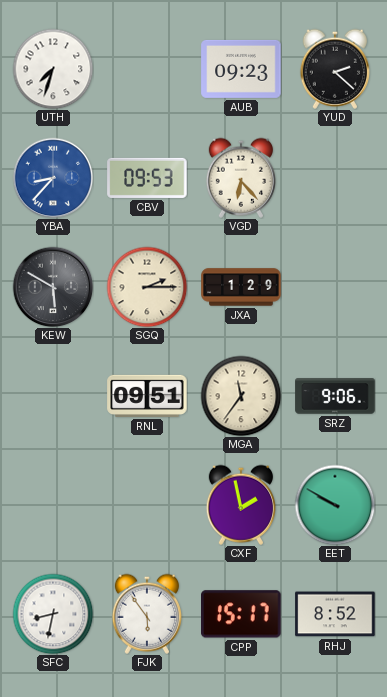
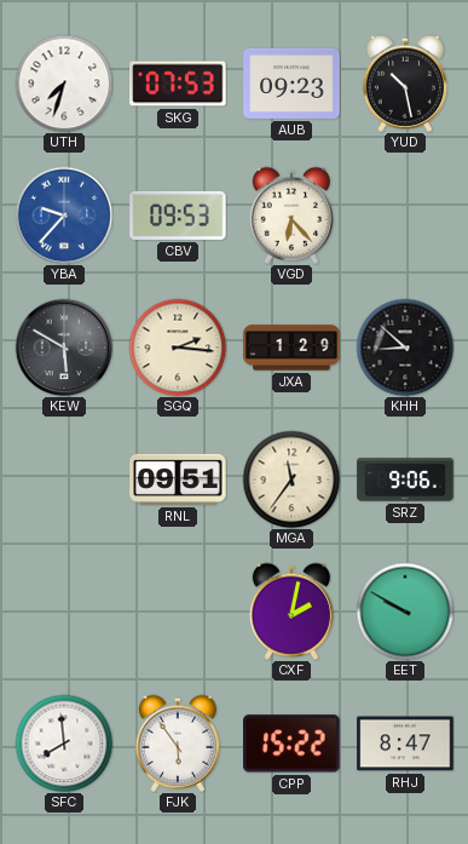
SKG: none -> 07:53 (178, 84)
YUD: 2:22 -> 10:28 (404, 84)
YBA: 8:37 -> 9:37 (64, 216)
SGQ: 2:15 -> 2:16 (178, 348)
KHH: none -> 8:52 (405, 348)
CXF: 1:58 -> 2:02 (290, 612)
SFC: 8:32 -> 7:59 (64, 743)
CPP: 15:17 -> 15:22 (291, 743)
RHJ: 8:52 -> 8:47 (405, 743)
